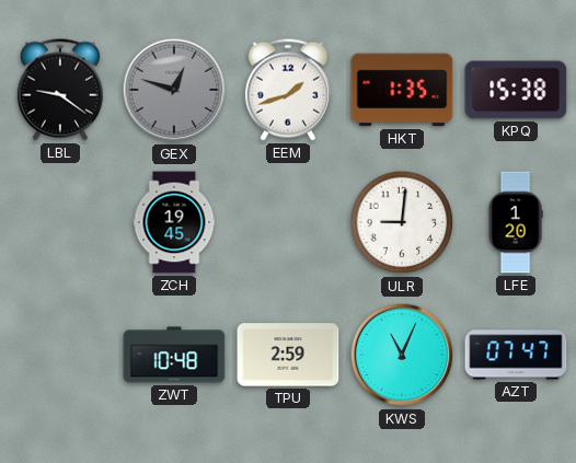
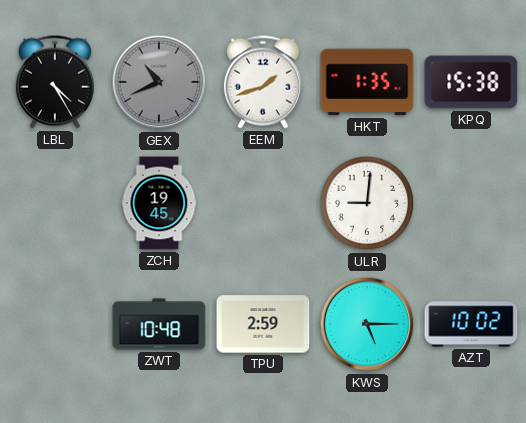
LBL: 9:21 -> 4:25 (55, 82)
GEX: 12:48 -> 10:41 (159, 82)
LFE: 1:20 -> none (516, 222)
KWS: 11:04 -> 5:15 (367, 324)
AZT: 07:47 -> 10:02 (471, 324)
